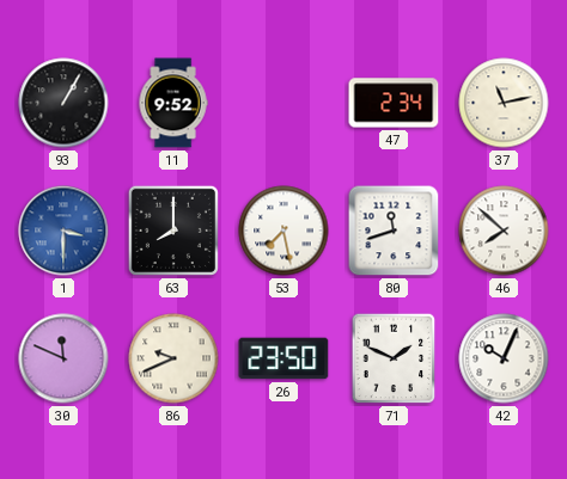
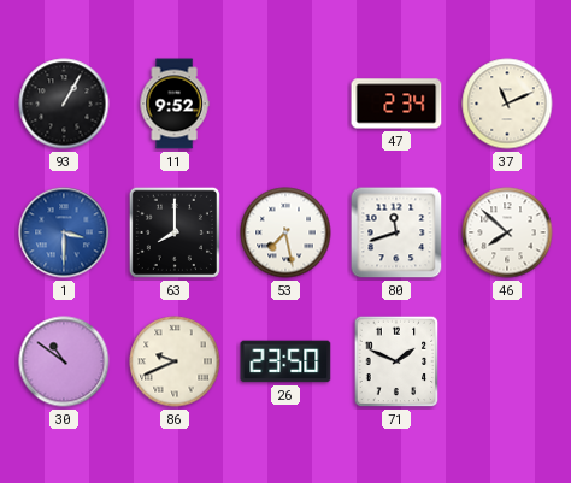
37: 11:13 -> 11:11 (507, 104)
30: 11:49 -> 10:51 (64, 361)
42: 10:04 -> none (504, 358)
